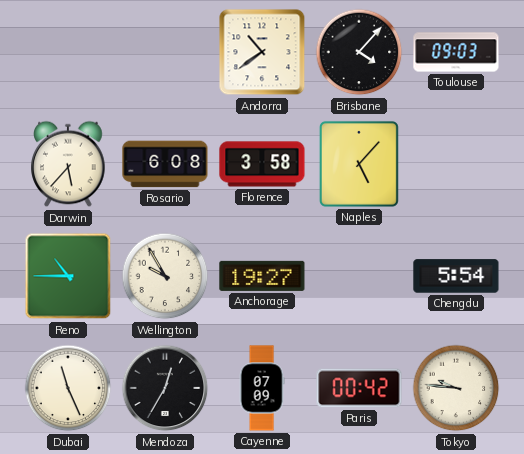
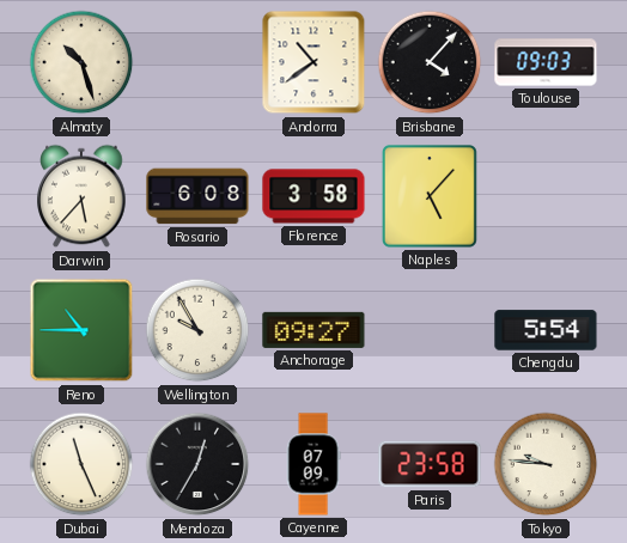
Almaty: none -> 10:27 (81, 62)
Anchorage: 19:27 -> 09:27 (313, 330)
Paris: 00:42 -> 23:58 (430, 464)
